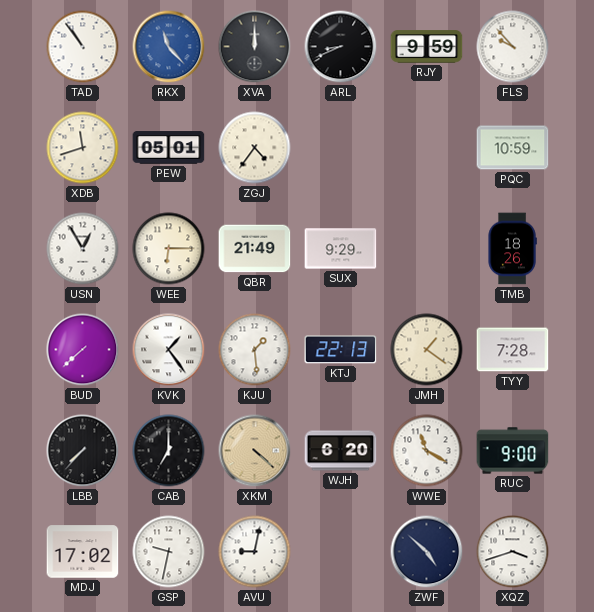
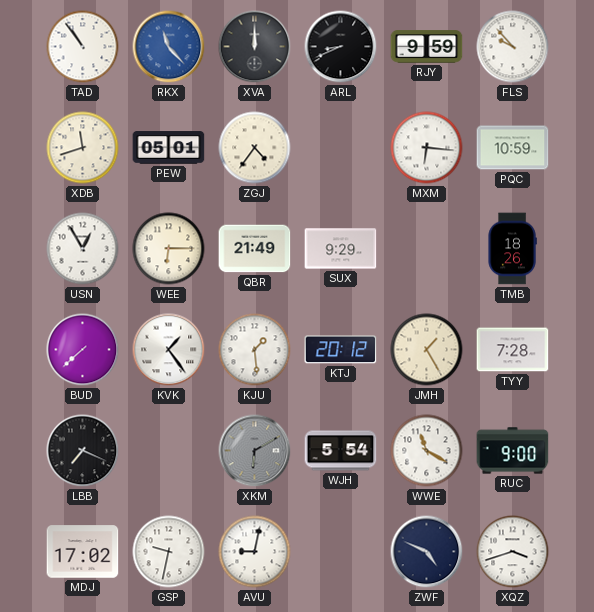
MXM: none -> 6:16 (427, 148)
KTJ: 22:13 -> 20:12 (341, 350)
JMH: 1:21 -> 1:25 (427, 350)
LBB: 7:37 -> 7:19 (83, 451)
CAB: 7:00 -> none (169, 451)
XKM: 4:22 -> 6:10 (255, 451)
XKM dial: champagne -> grey (255, 451)
WJH: 6:20 -> 5:54 (341, 451)
ZWF: 4:52 -> 4:49 (427, 552)
